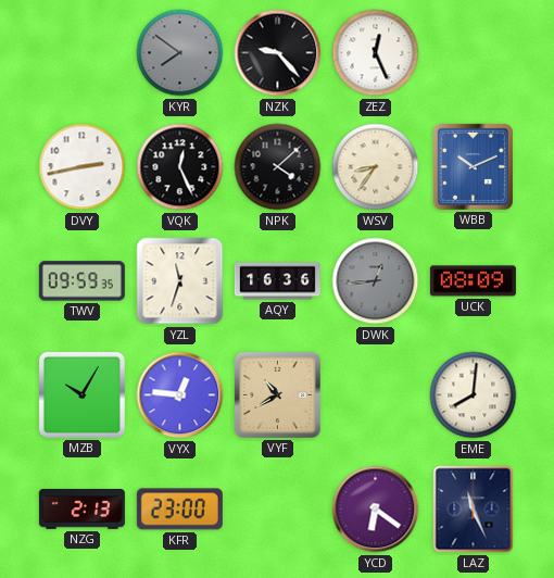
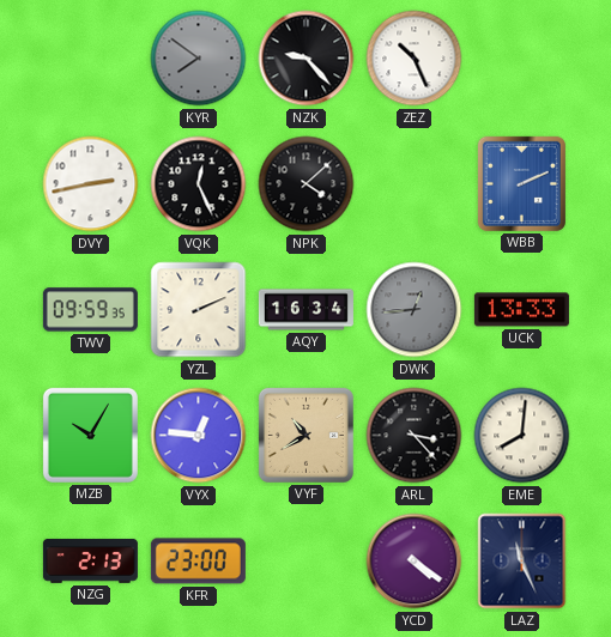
ZEZ: 12:26 -> 10:26 (415, 59)
WSV: 8:36 -> none (376, 167)
WBB: 10:11 -> 2:11 (521, 183)
YZL: 11:33 -> 2:11 (199, 310)
AQY: 16:36 -> 16:34 (305, 310)
UCK: 08:09 -> 13:33 (521, 310)
ARL: none -> 3:23 (415, 436)
YCD: 6:21 -> 4:21 (415, 562)
